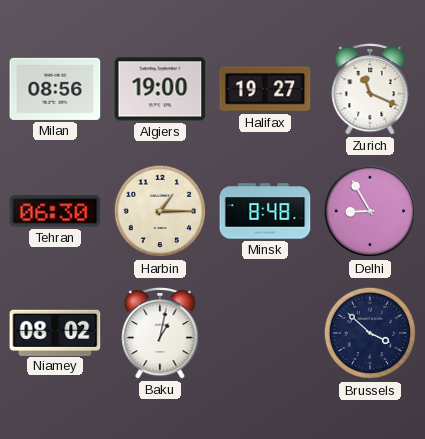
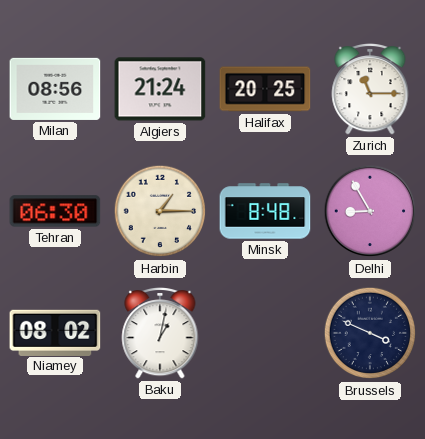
Algiers: 19:00 -> 21:24 (160, 89)
Halifax: 19:27 -> 20:25 (265, 89)
Zurich: 11:19 -> 11:15 (370, 90)
Brussels: 3:52 -> 3:49 (370, 333)
